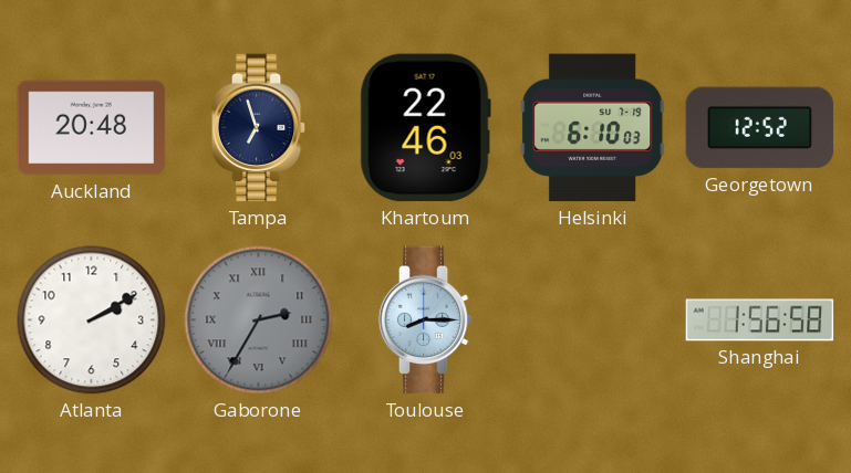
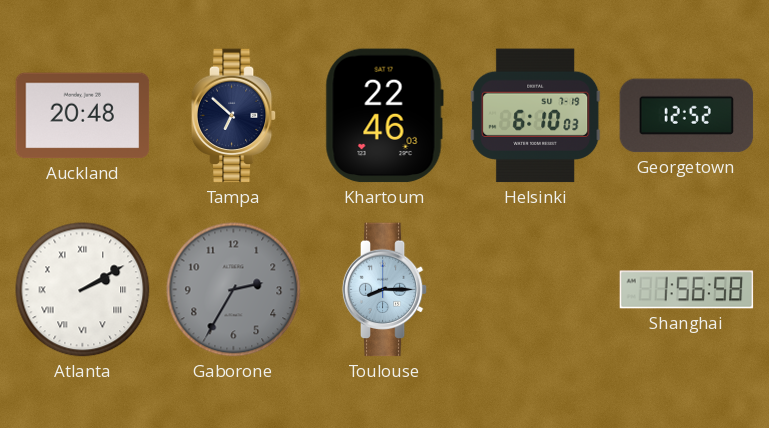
Tampa: 6:57 -> 6:52 (234, 116)
Atlanta numerals: Arabic -> Roman (83, 290)
Gaborone numerals: Roman -> Arabic (234, 290)
